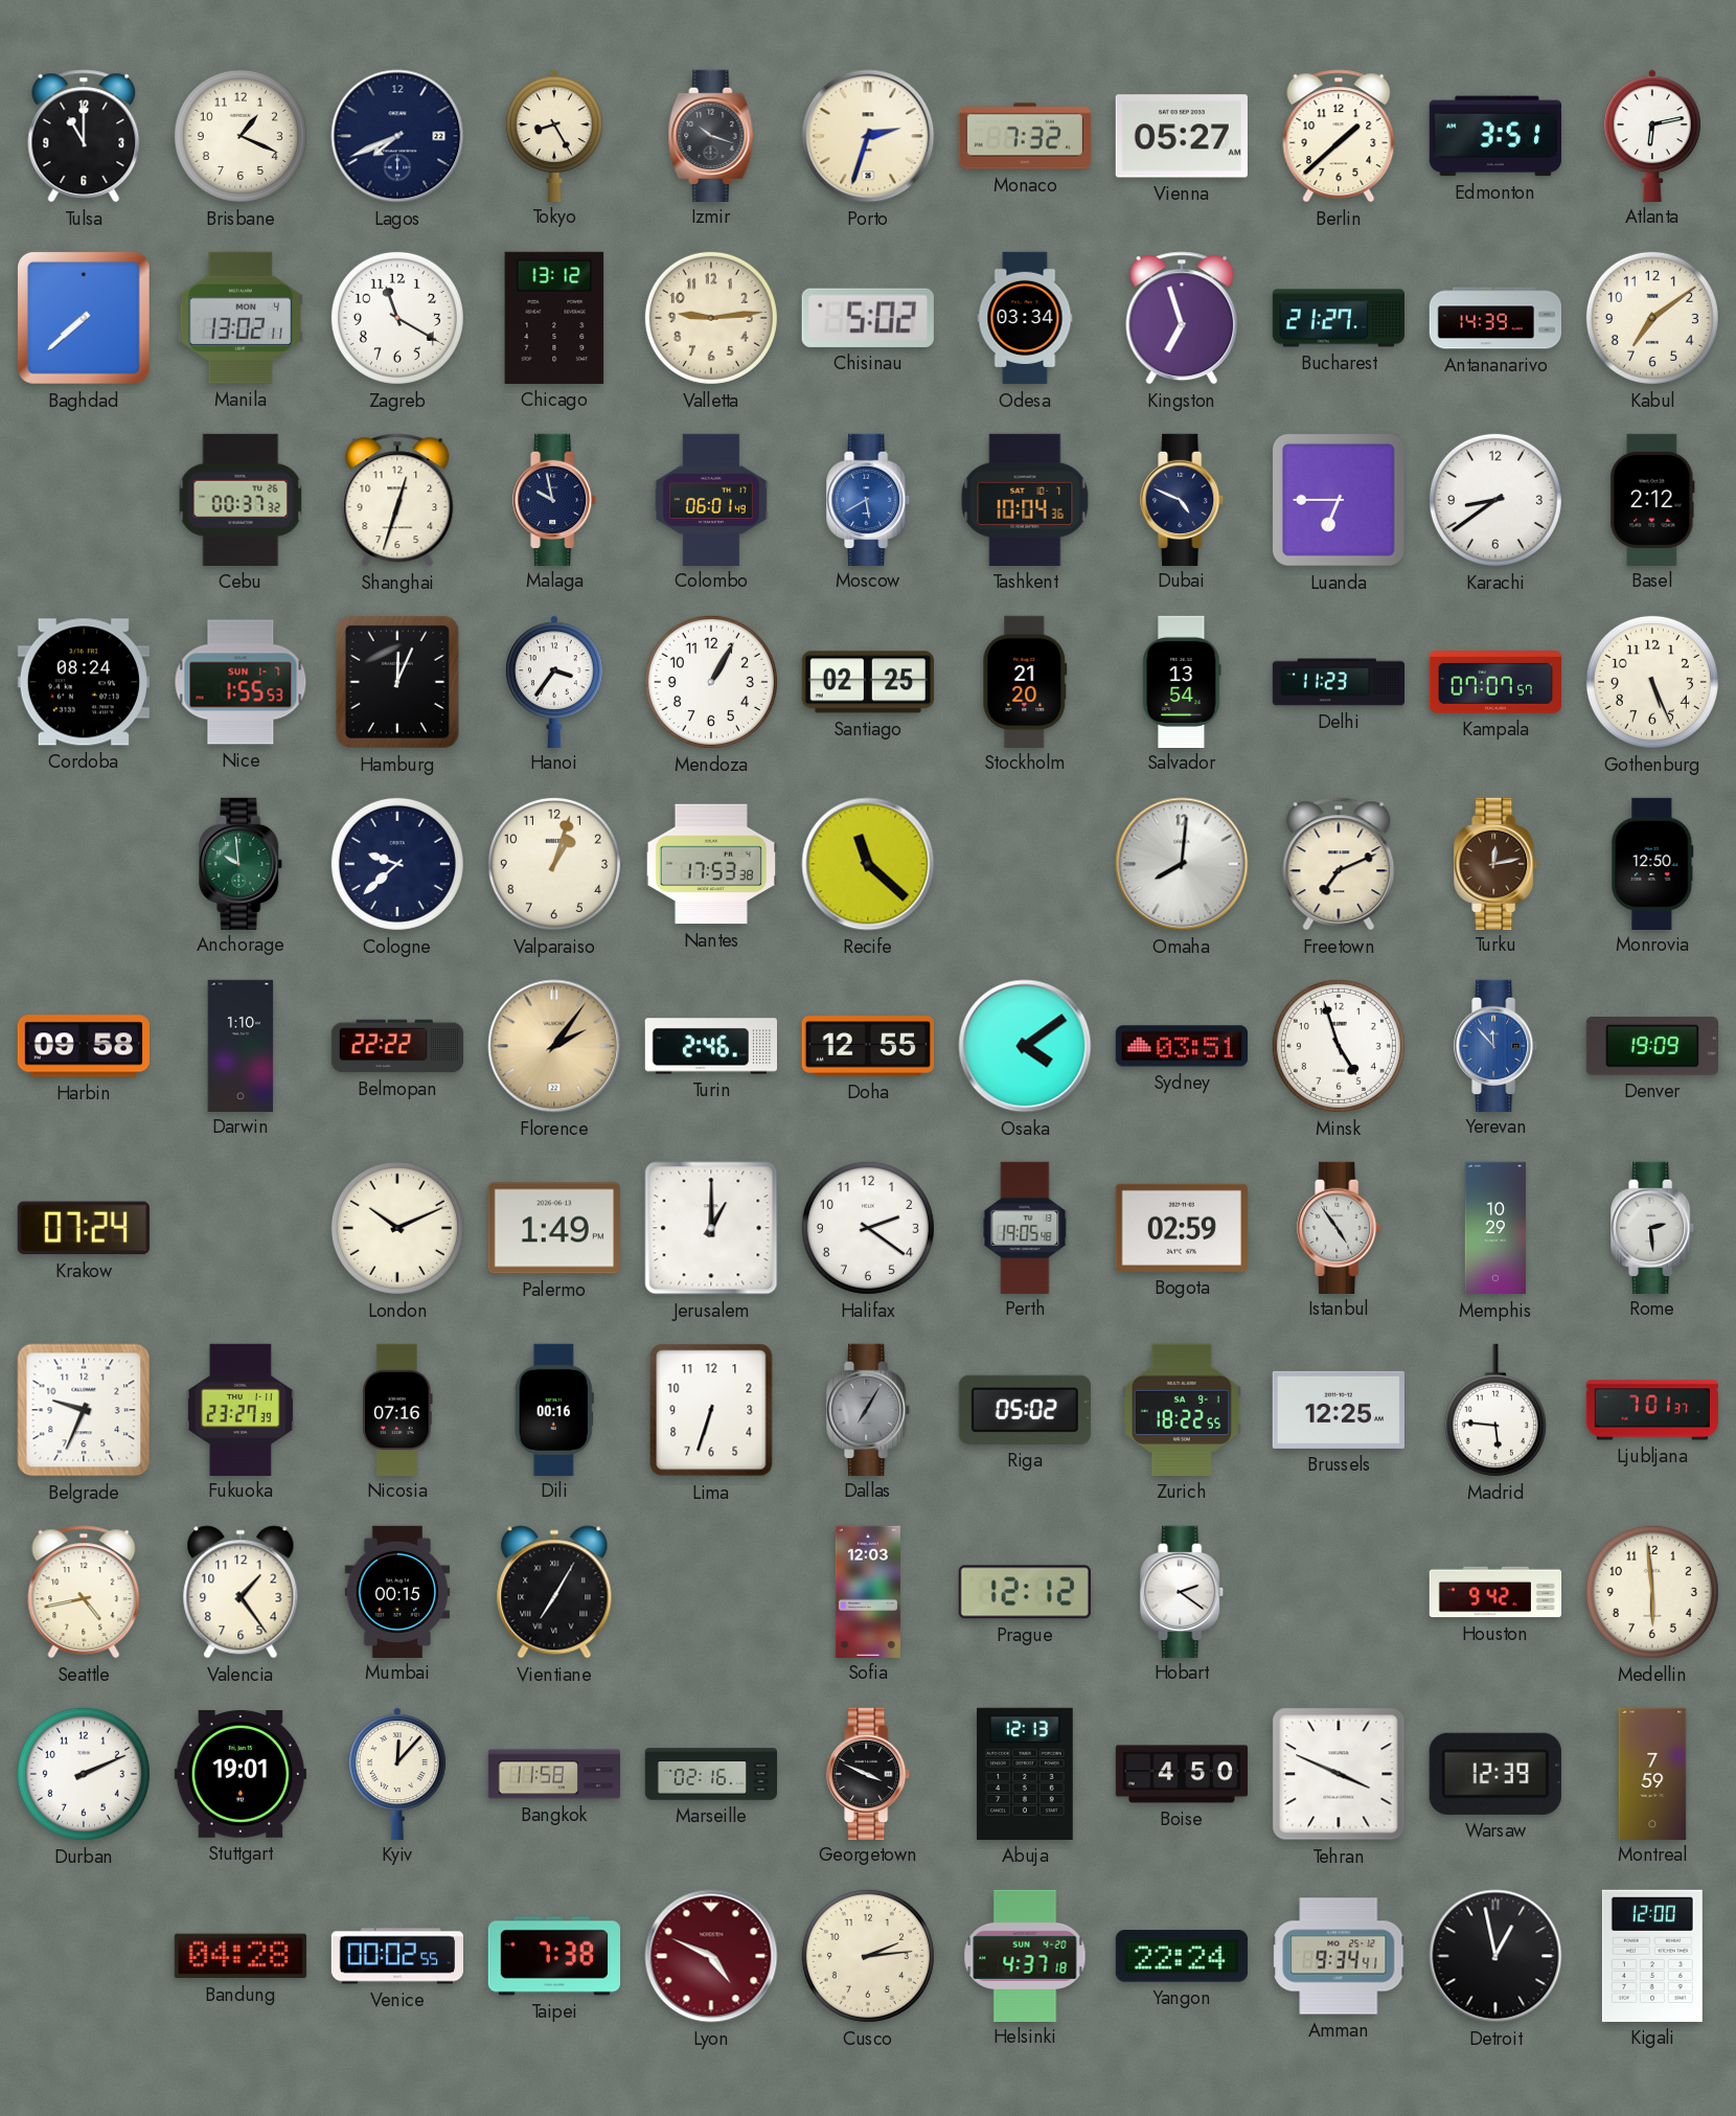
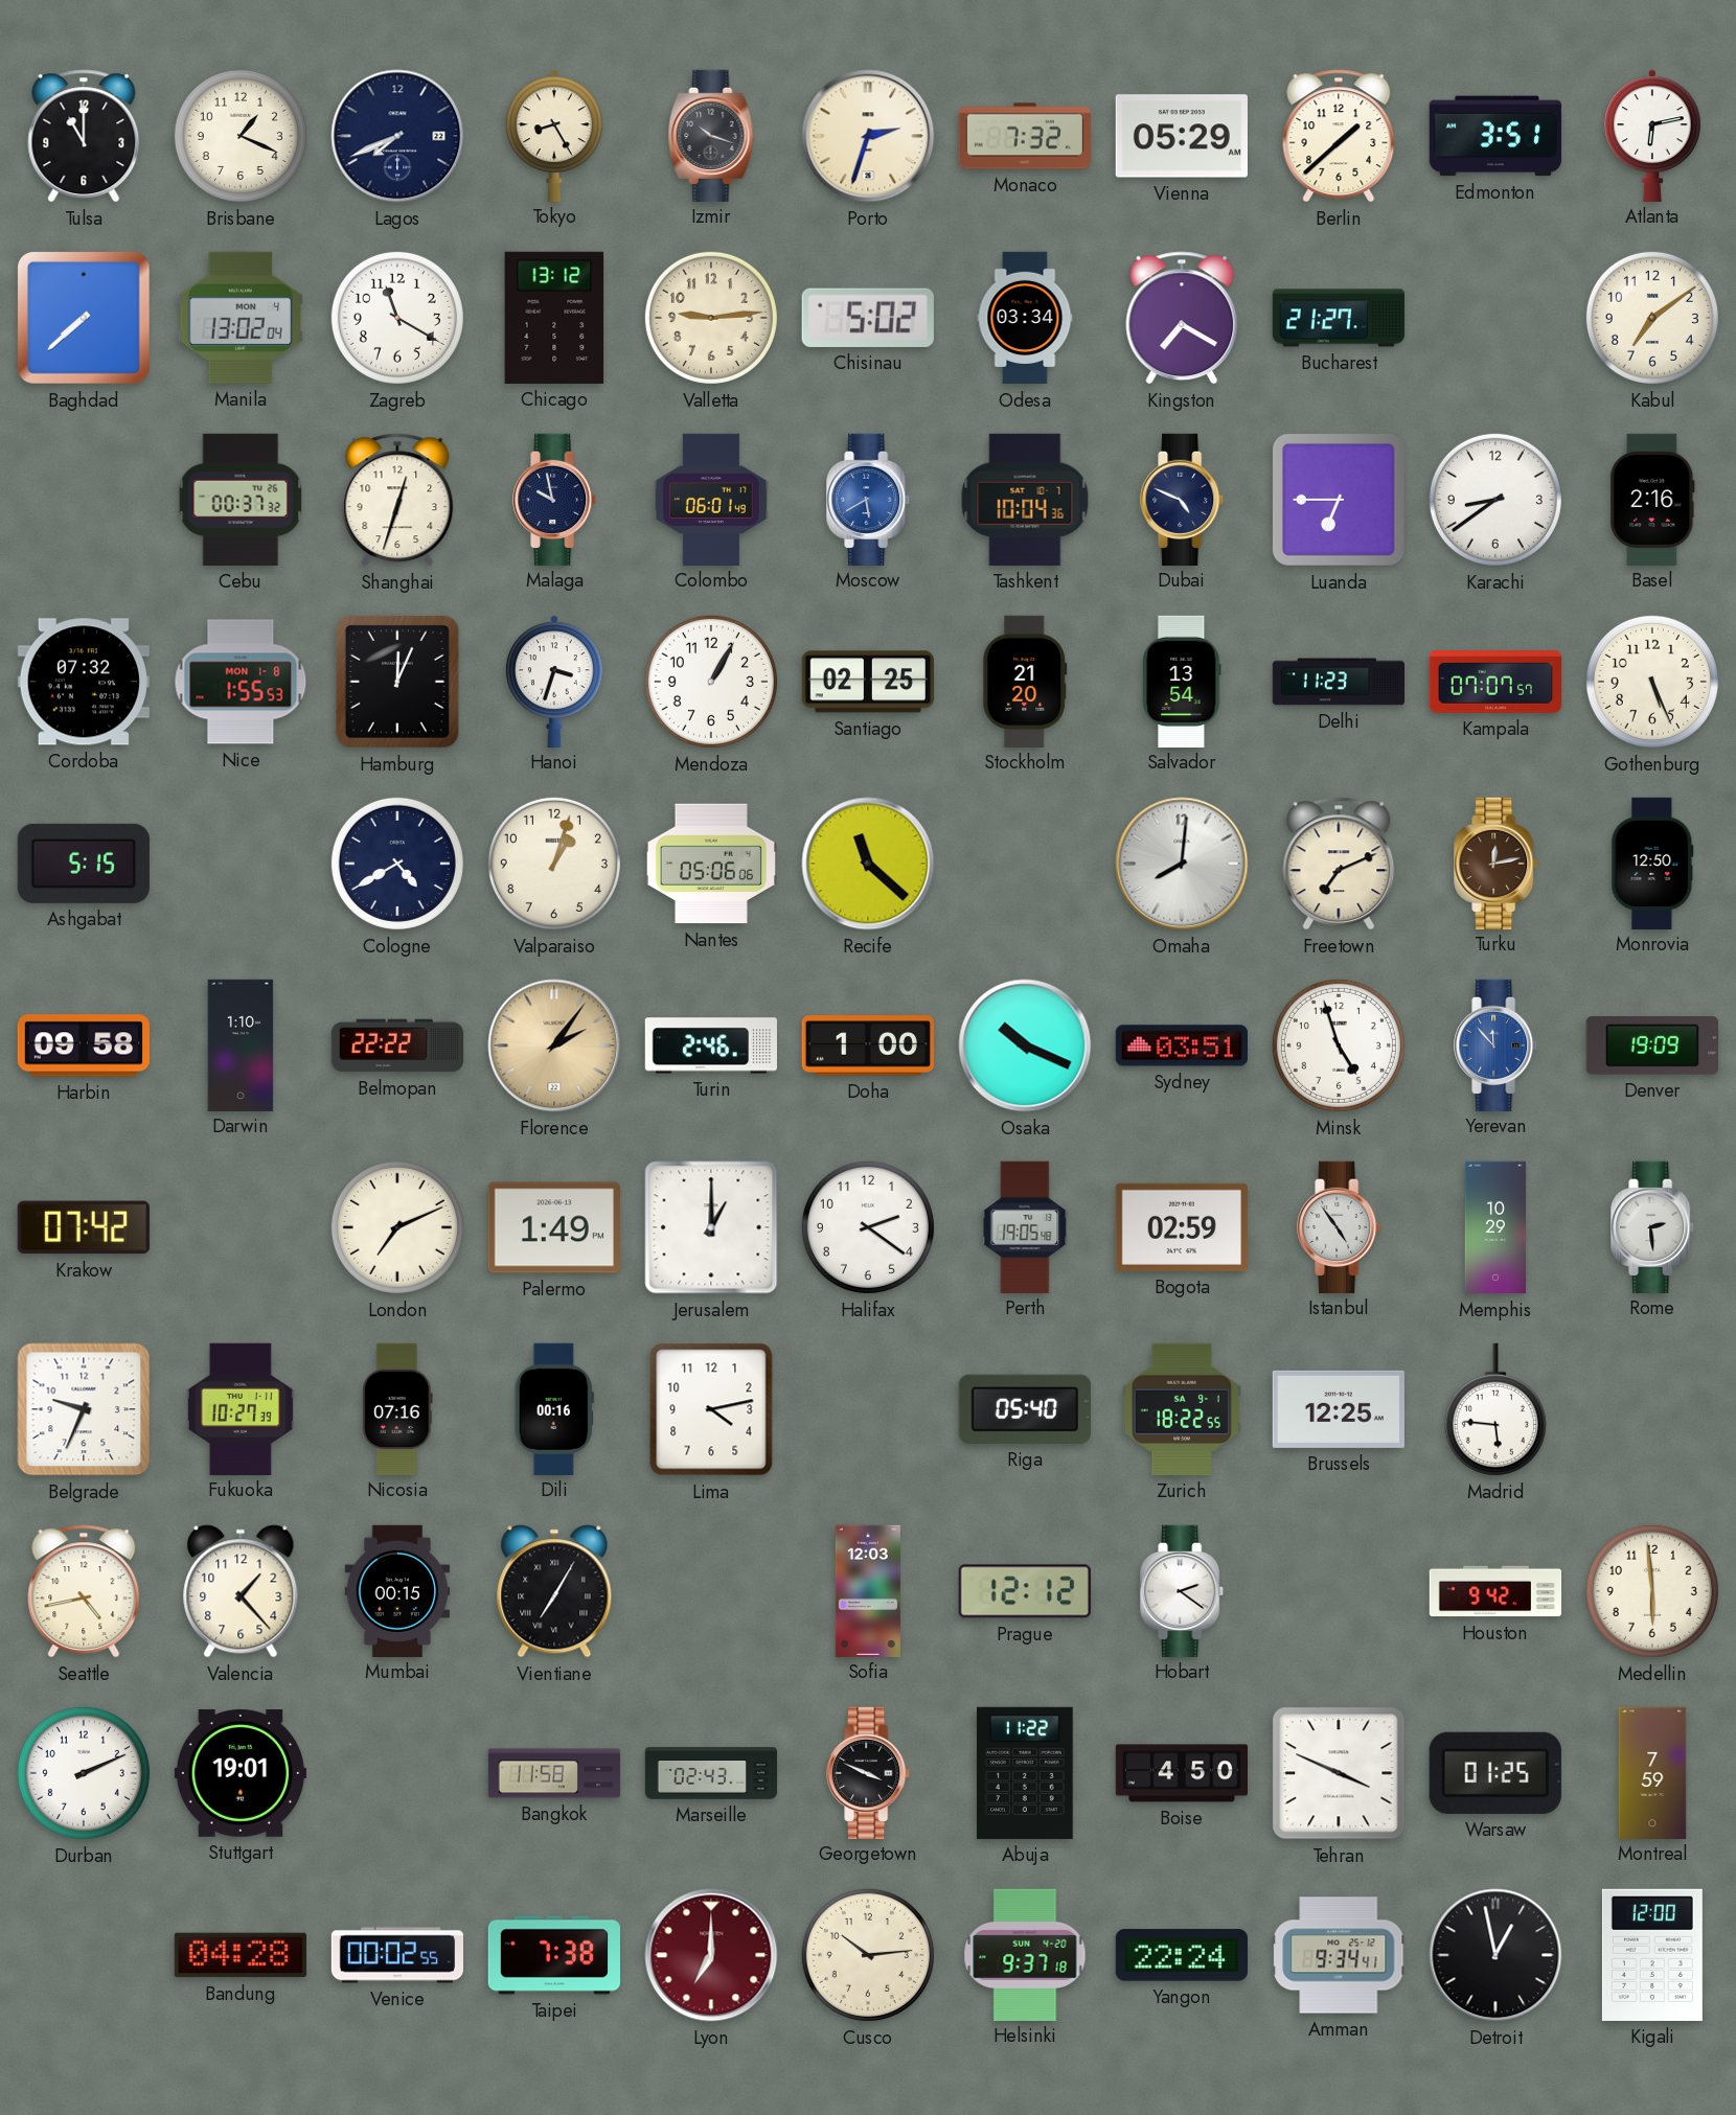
Vienna: 05:27 -> 05:29 (1182, 136)
Manila: 13:02:11 -> 13:02:04 (241, 318)
Kingston: 6:57 -> 7:20 (1182, 318)
Antananarivo: 14:39 -> none (1494, 318)
Basel: 2:12 -> 2:16 (1652, 499)
Cordoba: 08:24 -> 07:32 (84, 682)
Nice date: SUN 1-7 -> MON 1-8 (241, 682)
Hanoi: 3:36 -> 3:33 (554, 681)
Ashgabat: none -> 5:15 (84, 864)
Anchorage: 9:59 -> none (242, 863)
Cologne: 9:38 -> 4:40 (397, 864)
Nantes: 17:53 -> 05:06 (710, 864)
Doha: 12:55 -> 1:00 (868, 1045)
Osaka: 4:09 -> 10:19 (1025, 1045)
Krakow: 07:24 -> 07:42 (84, 1227)
London: 10:11 -> 7:11 (397, 1227)
Fukuoka: 23:27 -> 10:27 (241, 1408)
Lima: 6:33 -> 4:13 (711, 1409)
Dallas: 7:05 -> none (869, 1409)
Riga: 05:02 -> 05:40 (1025, 1409)
Ljubljana: 7:01 -> none (1651, 1410)
Valencia: 1:24 -> 1:23 (241, 1591)
Kyiv: 12:07 -> none (397, 1773)
Marseille: 02:16 -> 02:43 (711, 1773)
Abuja: 12:13 -> 11:22 (1026, 1773)
Warsaw: 12:39 -> 01:25 (1495, 1773)
Lyon: 4:49 -> 7:00 (711, 1955)
Cusco: 2:14 -> 10:14 (868, 1955)
Helsinki: 4:37 -> 9:37 (1025, 1954)
